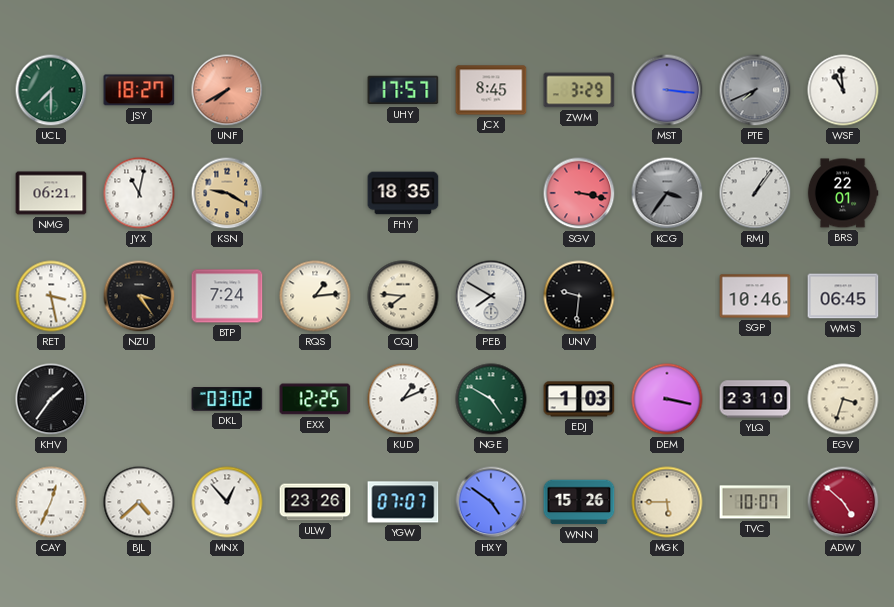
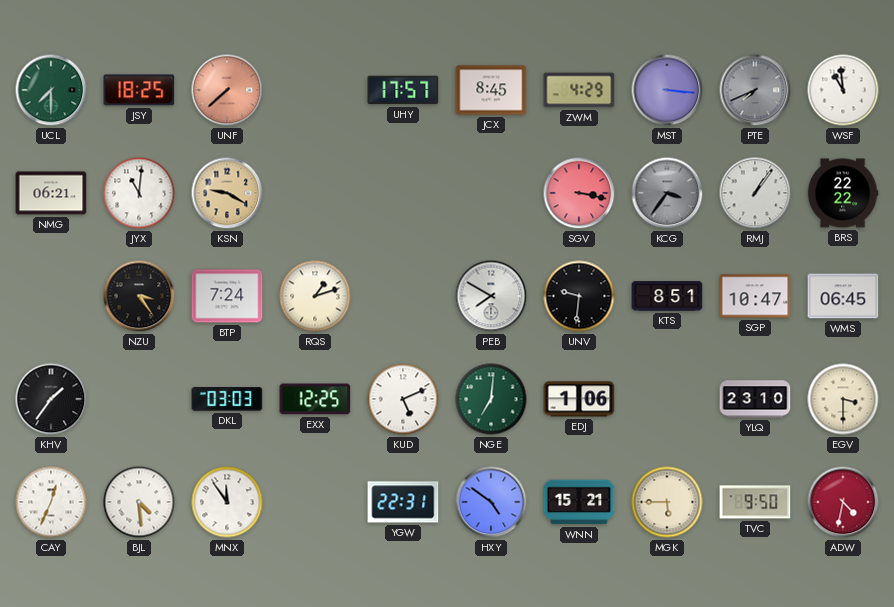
JSY: 18:27 -> 18:25 (139, 90)
UNF: 7:40 -> 7:38 (227, 90)
ZWM: 3:29 -> 4:29 (579, 90)
JYX: 11:02 -> 11:01 (139, 193)
FHY: 18:35 -> none (403, 193)
BRS: 22:01 -> 22:22 (843, 193)
RET: 3:28 -> none (51, 296)
RQS: 1:14 -> 1:12 (315, 296)
CQJ: 7:46 -> none (403, 296)
KTS: none -> 8:51 (667, 296)
SGP: 10:46 -> 10:47 (755, 296)
DKL: 03:02 -> 03:03 (227, 399)
KUD: 1:11 -> 5:11 (403, 399)
NGE: 4:50 -> 7:01 (491, 399)
EDJ: 1:03 -> 1:06 (579, 399)
DEM: 3:17 -> none (667, 399)
EGV: 3:33 -> 3:30 (843, 399)
BJL: 4:38 -> 4:29 (139, 502)
MNX: 12:53 -> 11:54 (227, 502)
ULW: 23:26 -> none (315, 502)
YGW: 07:07 -> 22:31 (403, 502)
WNN: 15:26 -> 15:21 (579, 502)
TVC: 10:07 -> 9:50 (755, 502)
ADW: 4:52 -> 4:32 (843, 502)
